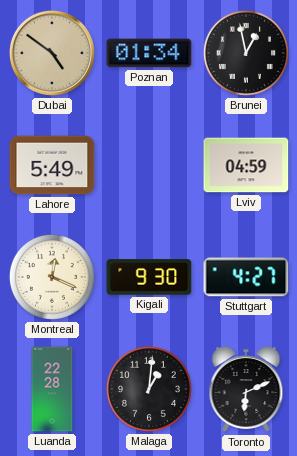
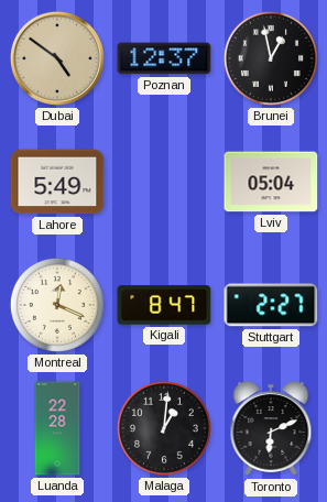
Poznan: 01:34 -> 12:37 (164, 58)
Lviv: 04:59 -> 05:04 (271, 182)
Kigali: 9:30 -> 8:47 (164, 305)
Stuttgart: 4:27 -> 2:27 (271, 305)
